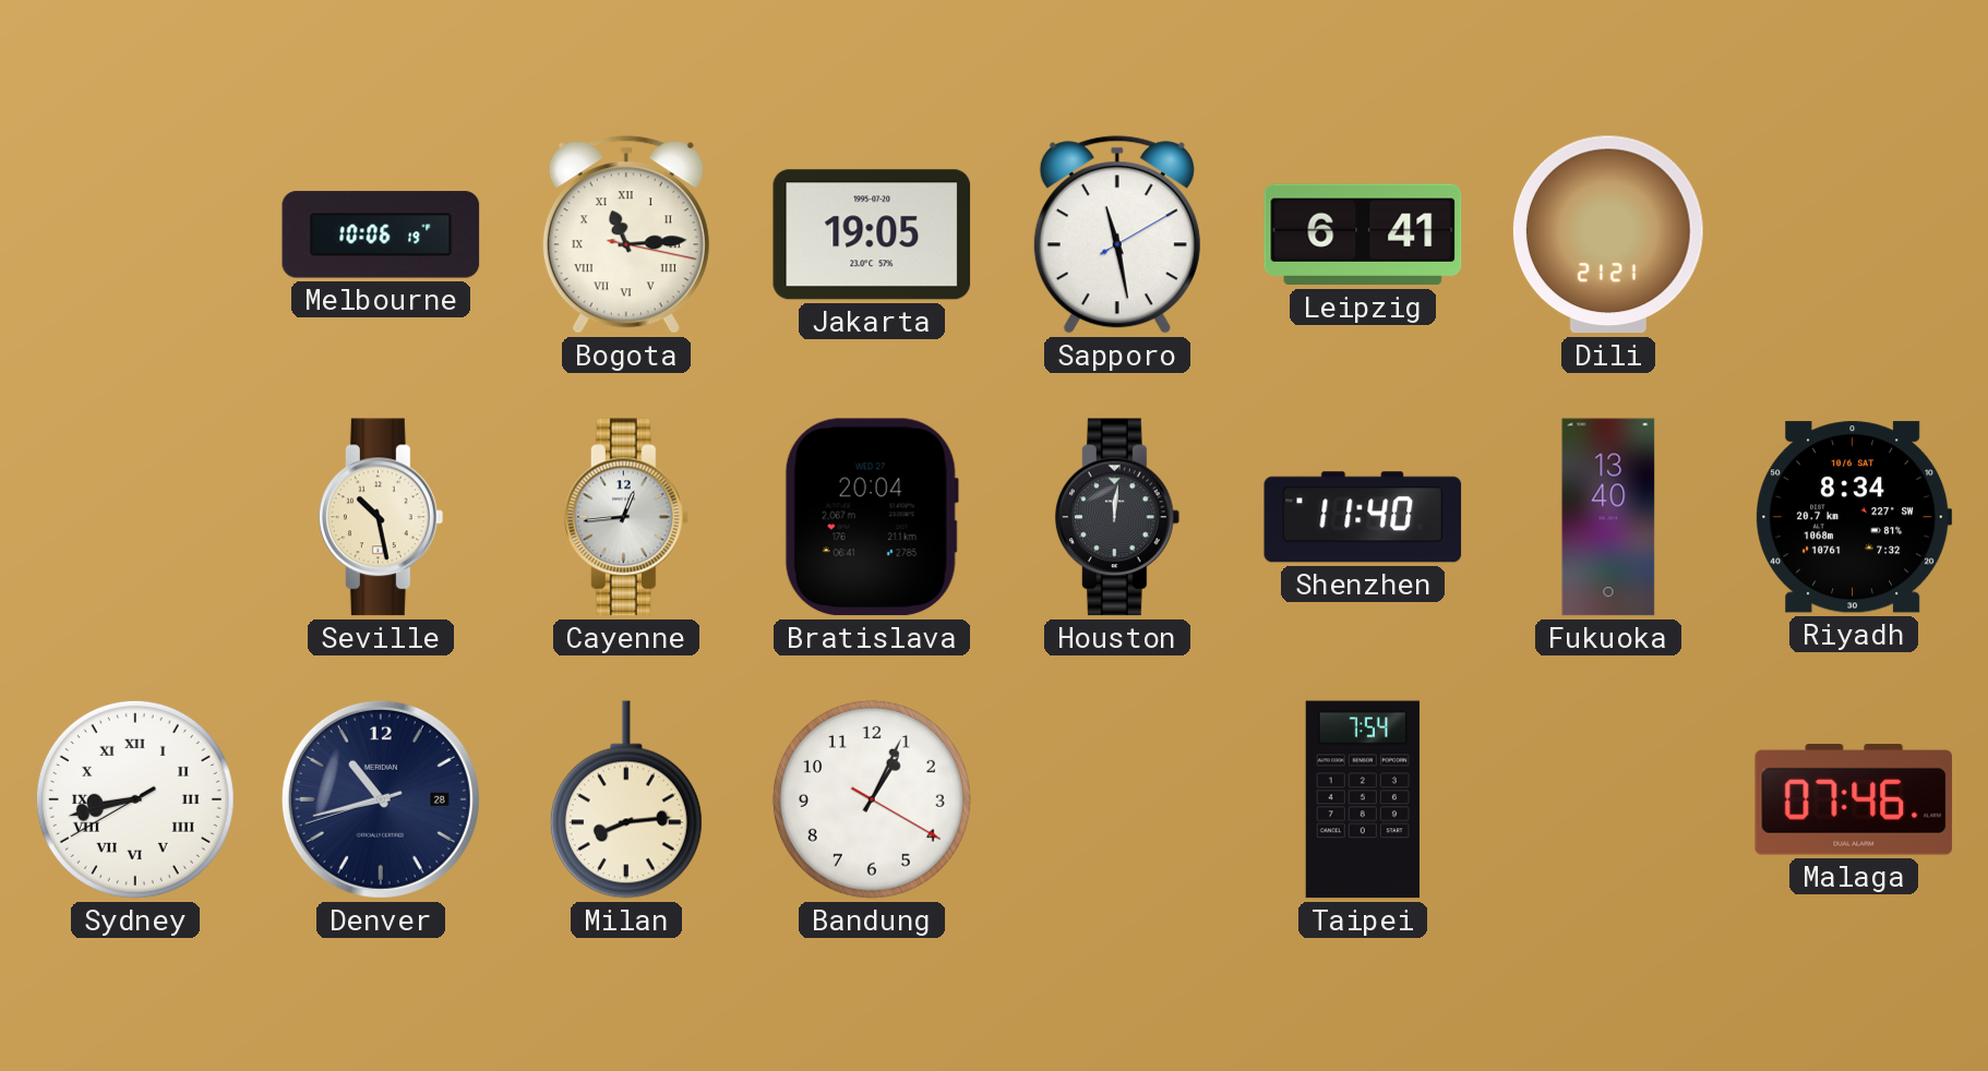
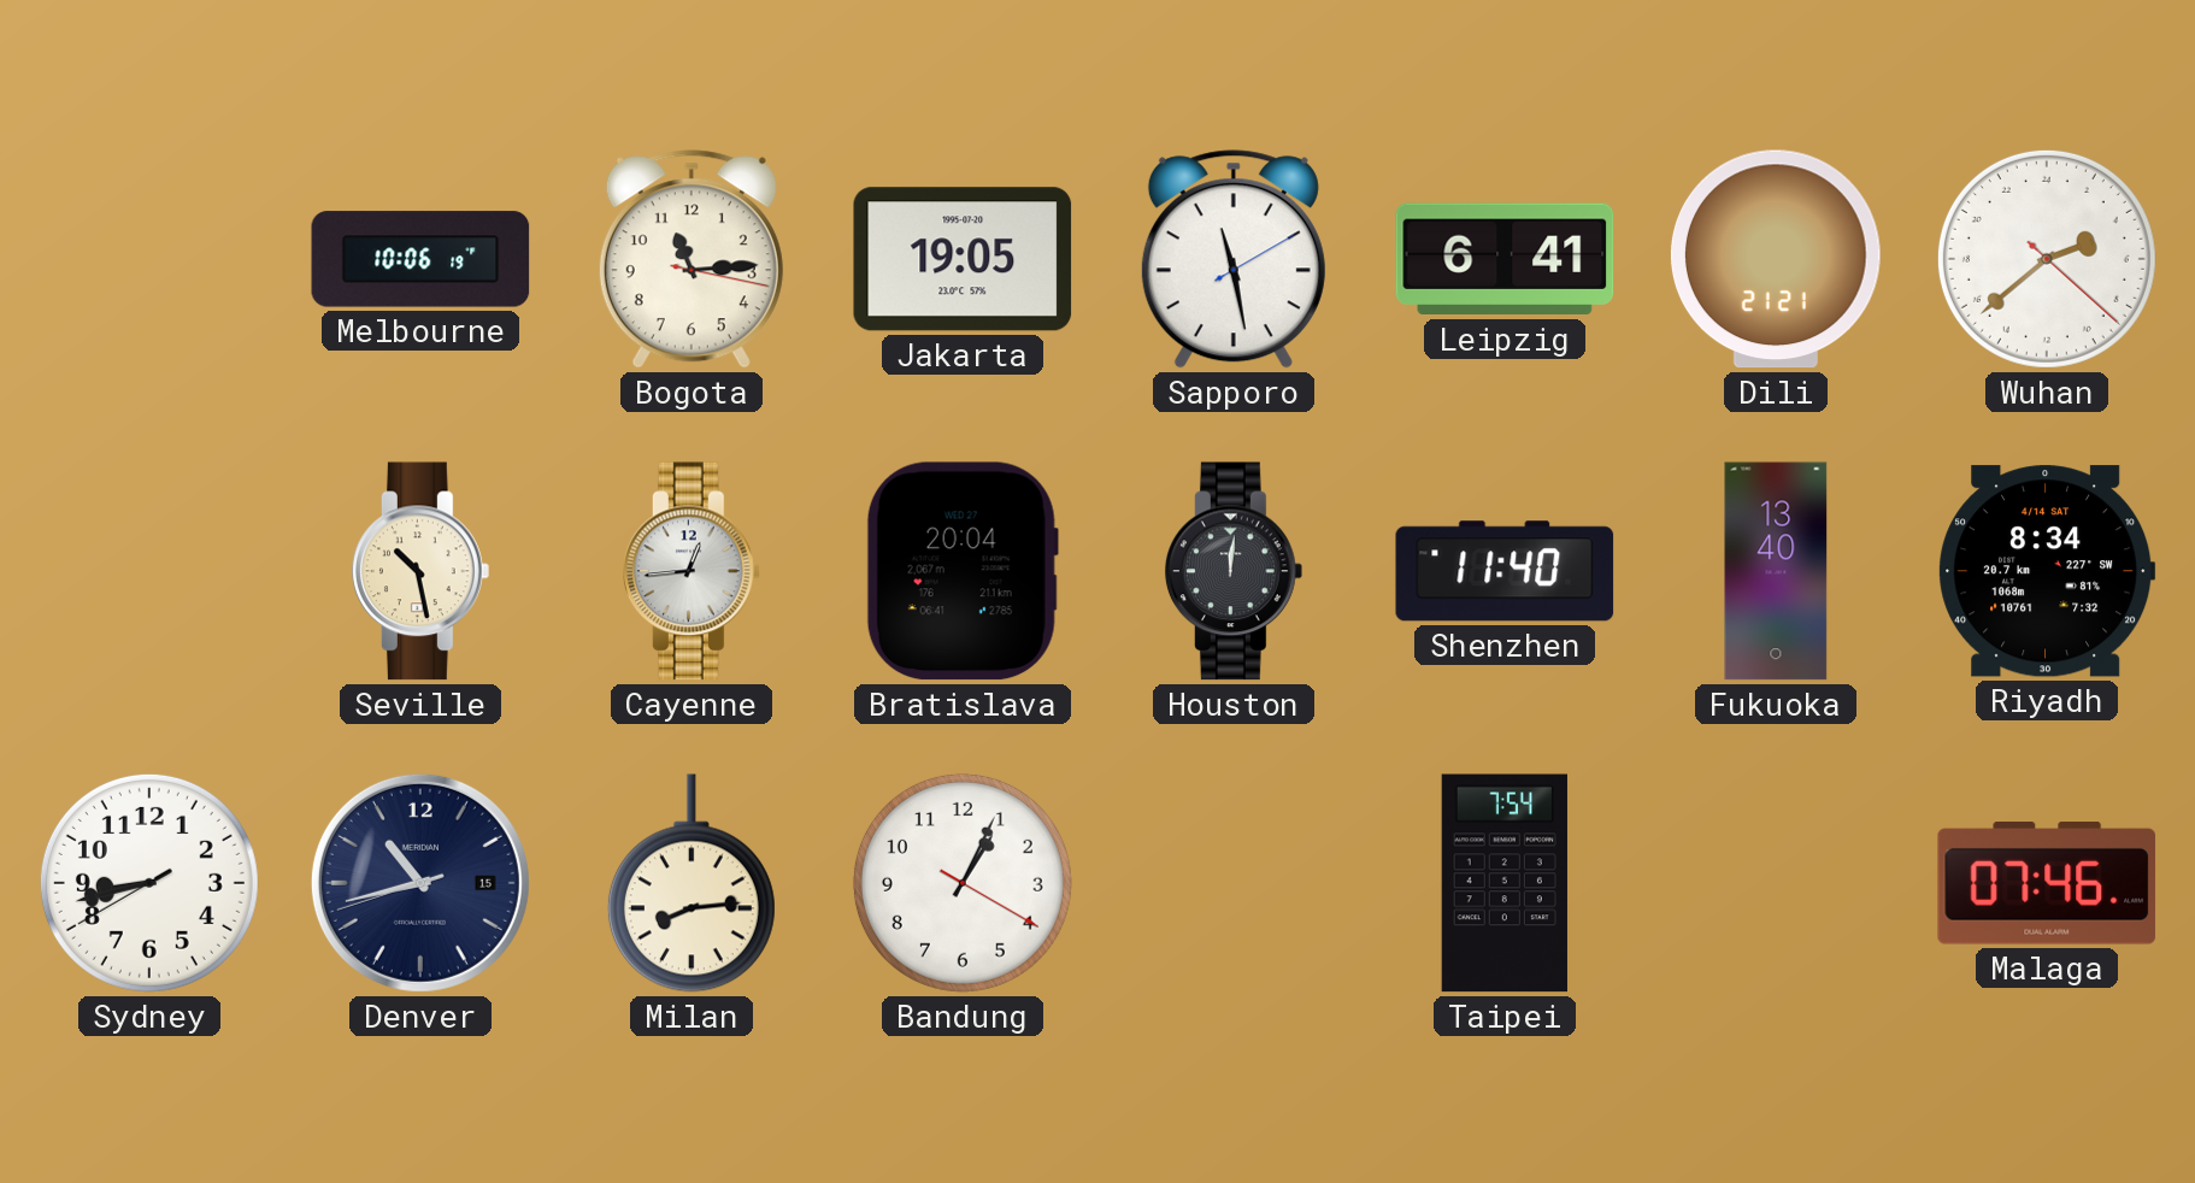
Bogota numerals: Roman -> Arabic (692, 259)
Wuhan: none -> 4:38 (2047, 259)
Riyadh date: 10/6 SAT -> 4/14 SAT (2047, 571)
Sydney numerals: Roman -> Arabic (149, 883)
Denver date: 28 -> 15 (420, 883)
